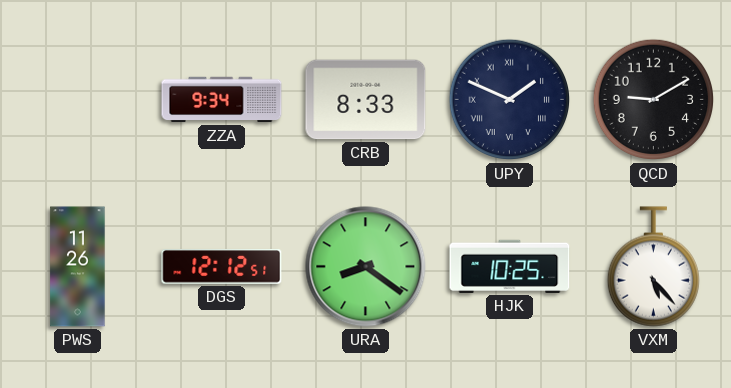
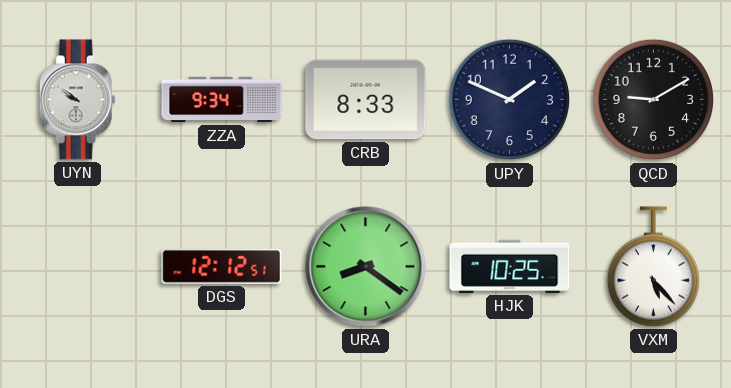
UYN: none -> 9:51 (77, 100)
UPY numerals: Roman -> Arabic (510, 100)
PWS: 11:26 -> none (78, 267)
